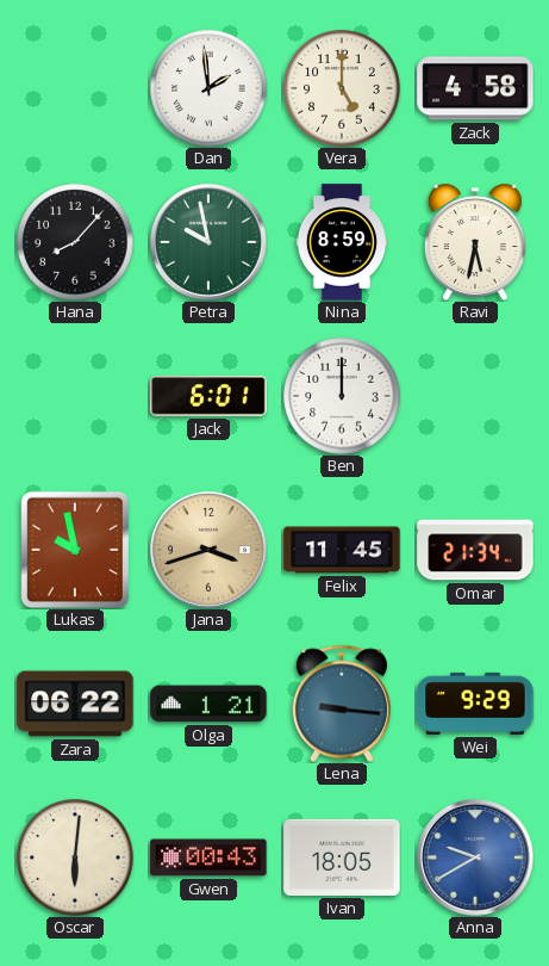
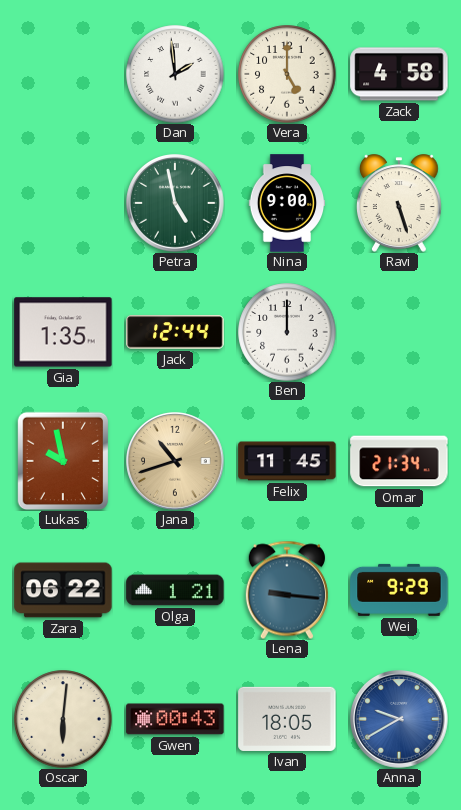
Hana: 8:07 -> none (75, 242)
Petra: 9:58 -> 4:58 (176, 204)
Nina: 8:59 -> 9:00 (287, 203)
Ravi: 5:32 -> 5:27 (399, 203)
Gia: none -> 1:35 (63, 332)
Jack: 6:01 -> 12:44 (175, 332)
Jana: 3:42 -> 10:42 (176, 462)
